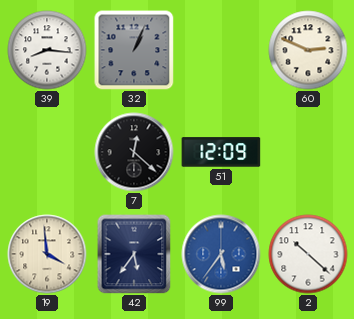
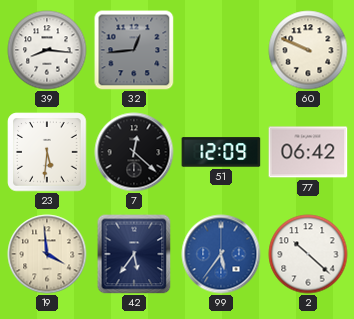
32: 1:04 -> 12:44 (134, 50)
60: 2:49 -> 9:49 (308, 50)
23: none -> 5:31 (47, 152)
77: none -> 06:42 (308, 152)
